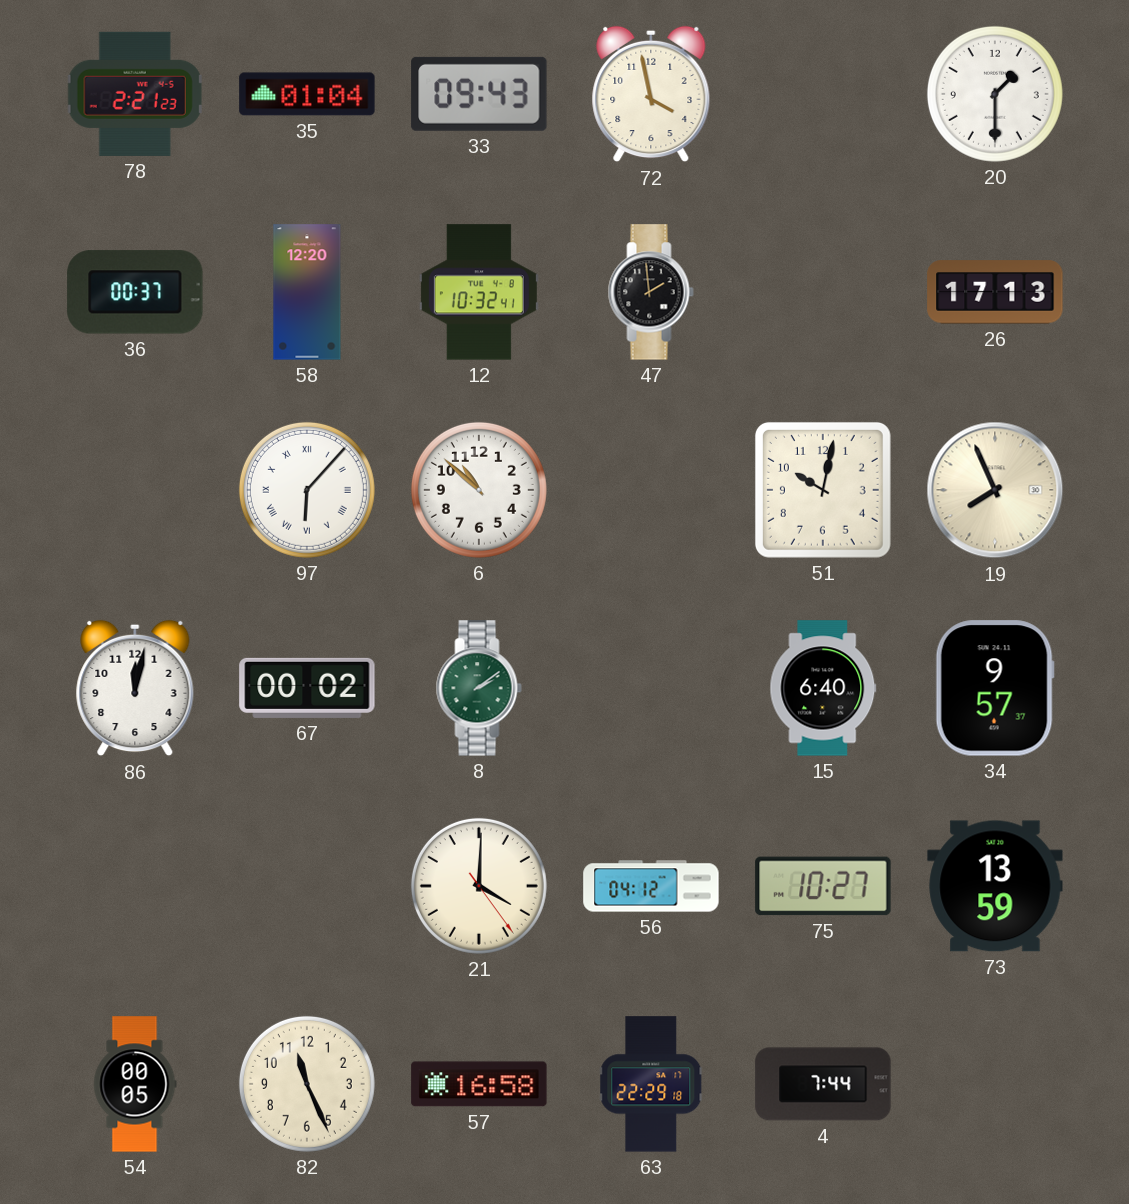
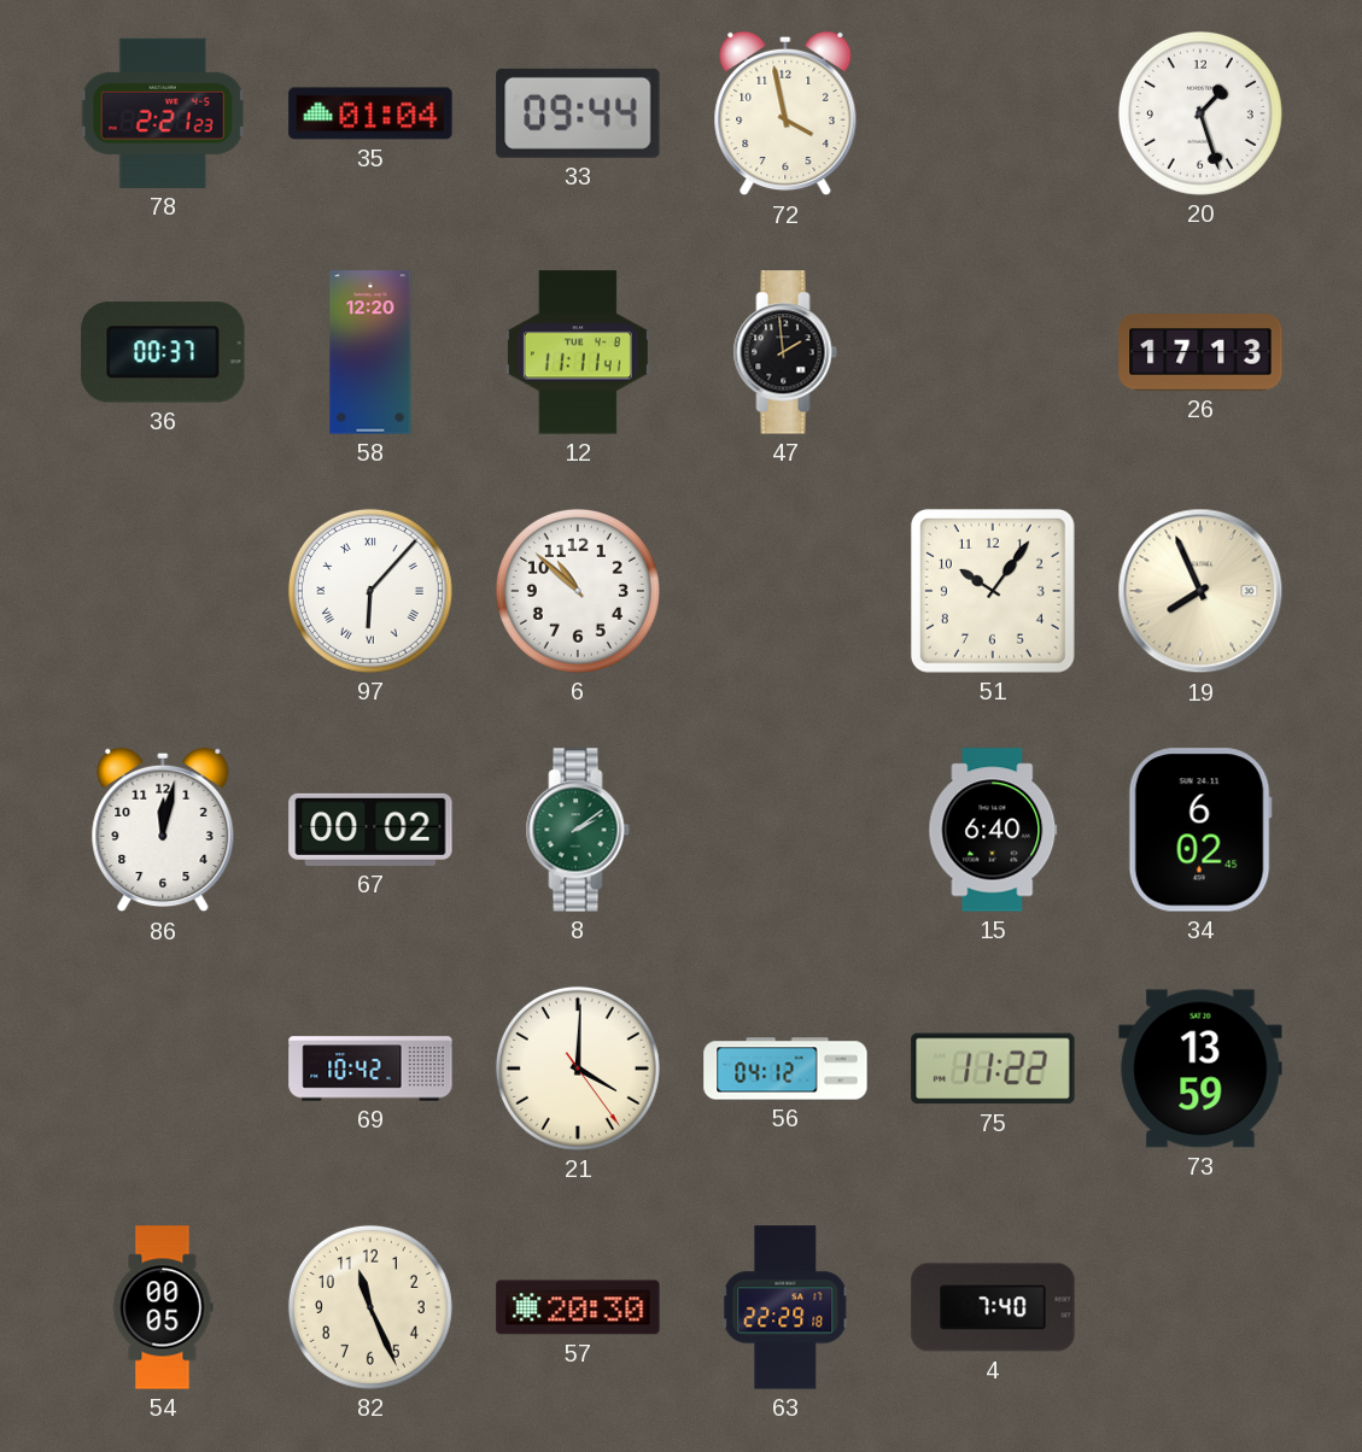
33: 09:43 -> 09:44 (578, 113)
20: 1:30 -> 1:27 (1200, 113)
12: 10:32 -> 11:11 (578, 352)
51: 10:02 -> 10:06 (993, 591)
34: 9:57 -> 6:02 (1200, 830)
69: none -> 10:42 (370, 1068)
75: 10:27 -> 11:22 (993, 1068)
57: 16:58 -> 20:30 (578, 1307)
4: 7:44 -> 7:40 (993, 1307)
